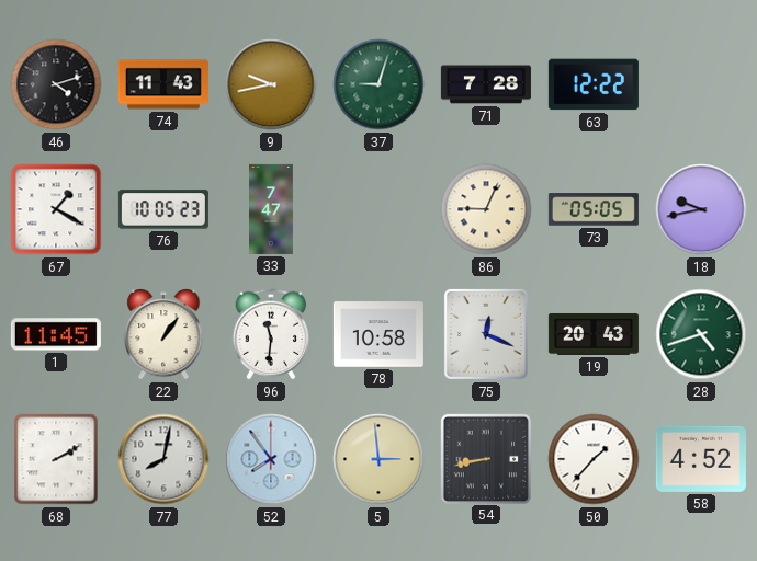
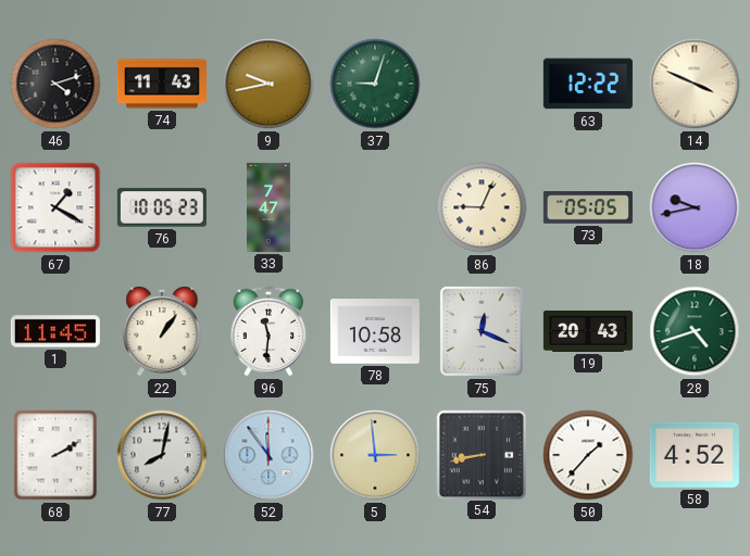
71: 7:28 -> none (486, 84)
14: none -> 3:49 (695, 84)
52: 7:54 -> 11:54 (268, 455)
